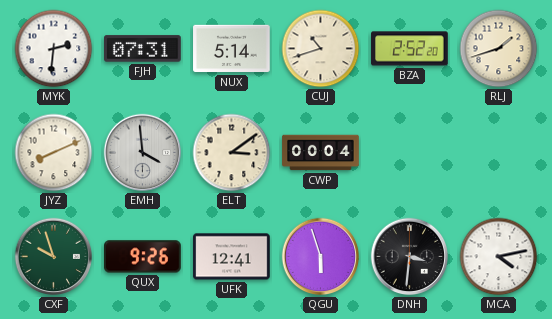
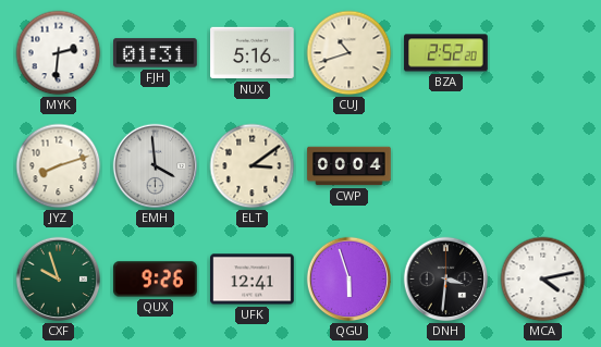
FJH: 07:31 -> 01:31 (156, 53)
NUX: 5:14 -> 5:16 (253, 53)
RLJ: 1:42 -> none (499, 49)
JYZ: 8:11 -> 8:12 (59, 166)
